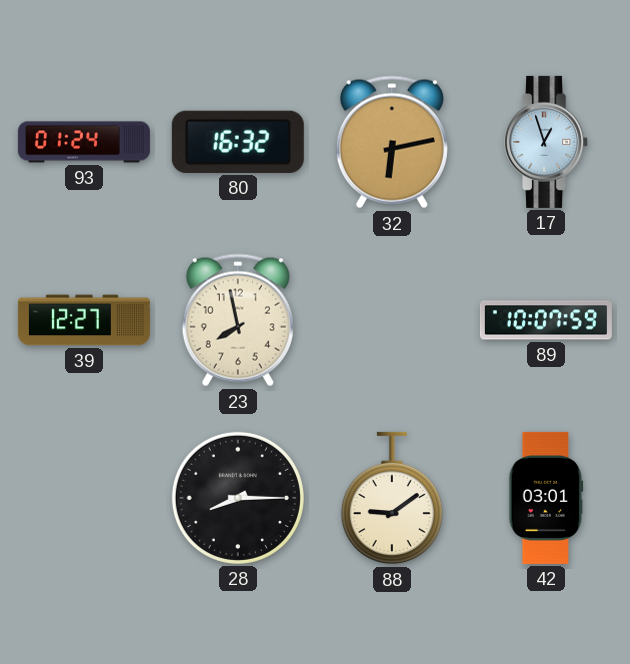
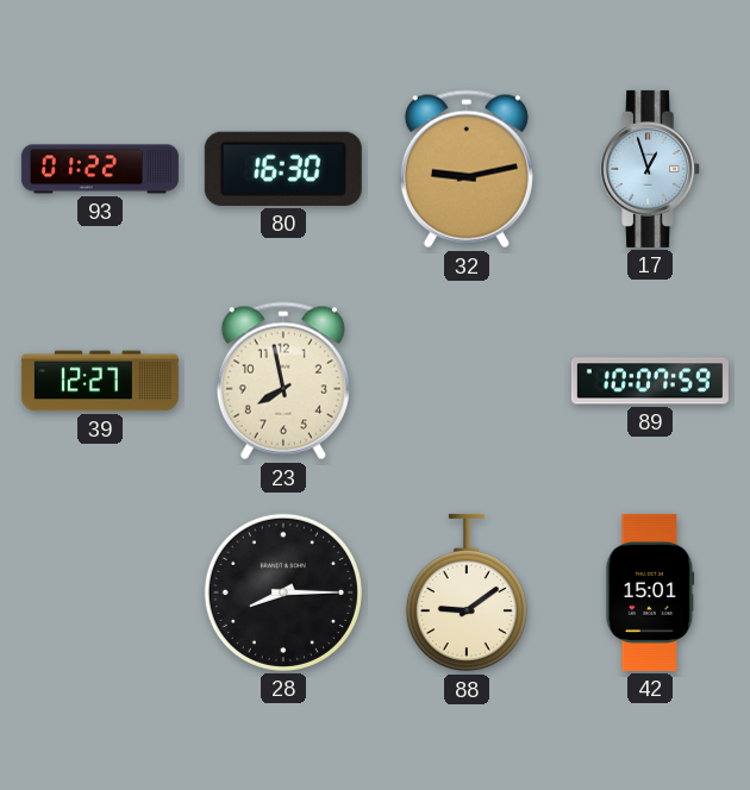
93: 01:24 -> 01:22 (100, 169)
80: 16:32 -> 16:30 (283, 169)
32: 6:13 -> 9:13 (467, 169)
42: 03:01 -> 15:01 (650, 592)
